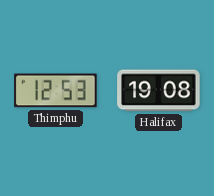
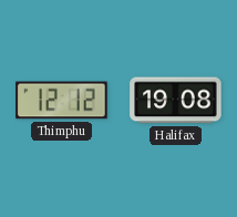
Thimphu: 12:53 -> 12:12 (62, 101)
